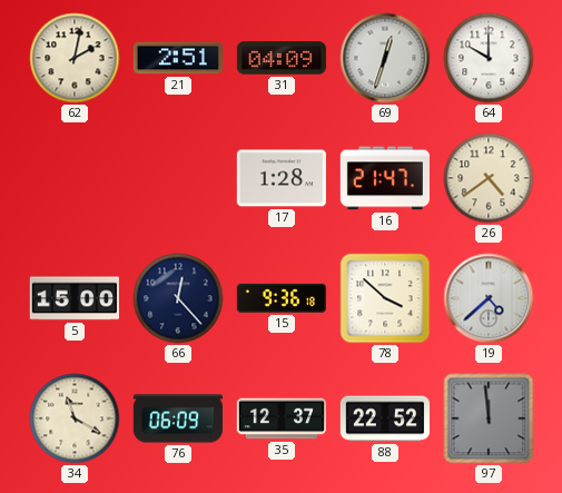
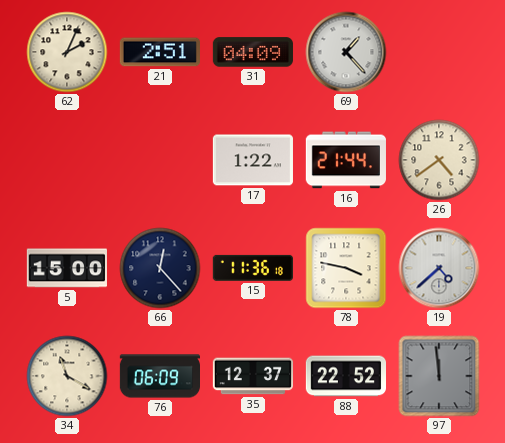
62: 2:02 -> 2:04 (67, 52)
69: 12:33 -> 1:23 (346, 52)
64: 10:00 -> none (489, 58)
17: 1:28 -> 1:22 (252, 160)
16: 21:47 -> 21:44 (346, 160)
15: 9:36 -> 11:36 (253, 268)
78: 3:52 -> 3:47 (346, 268)
